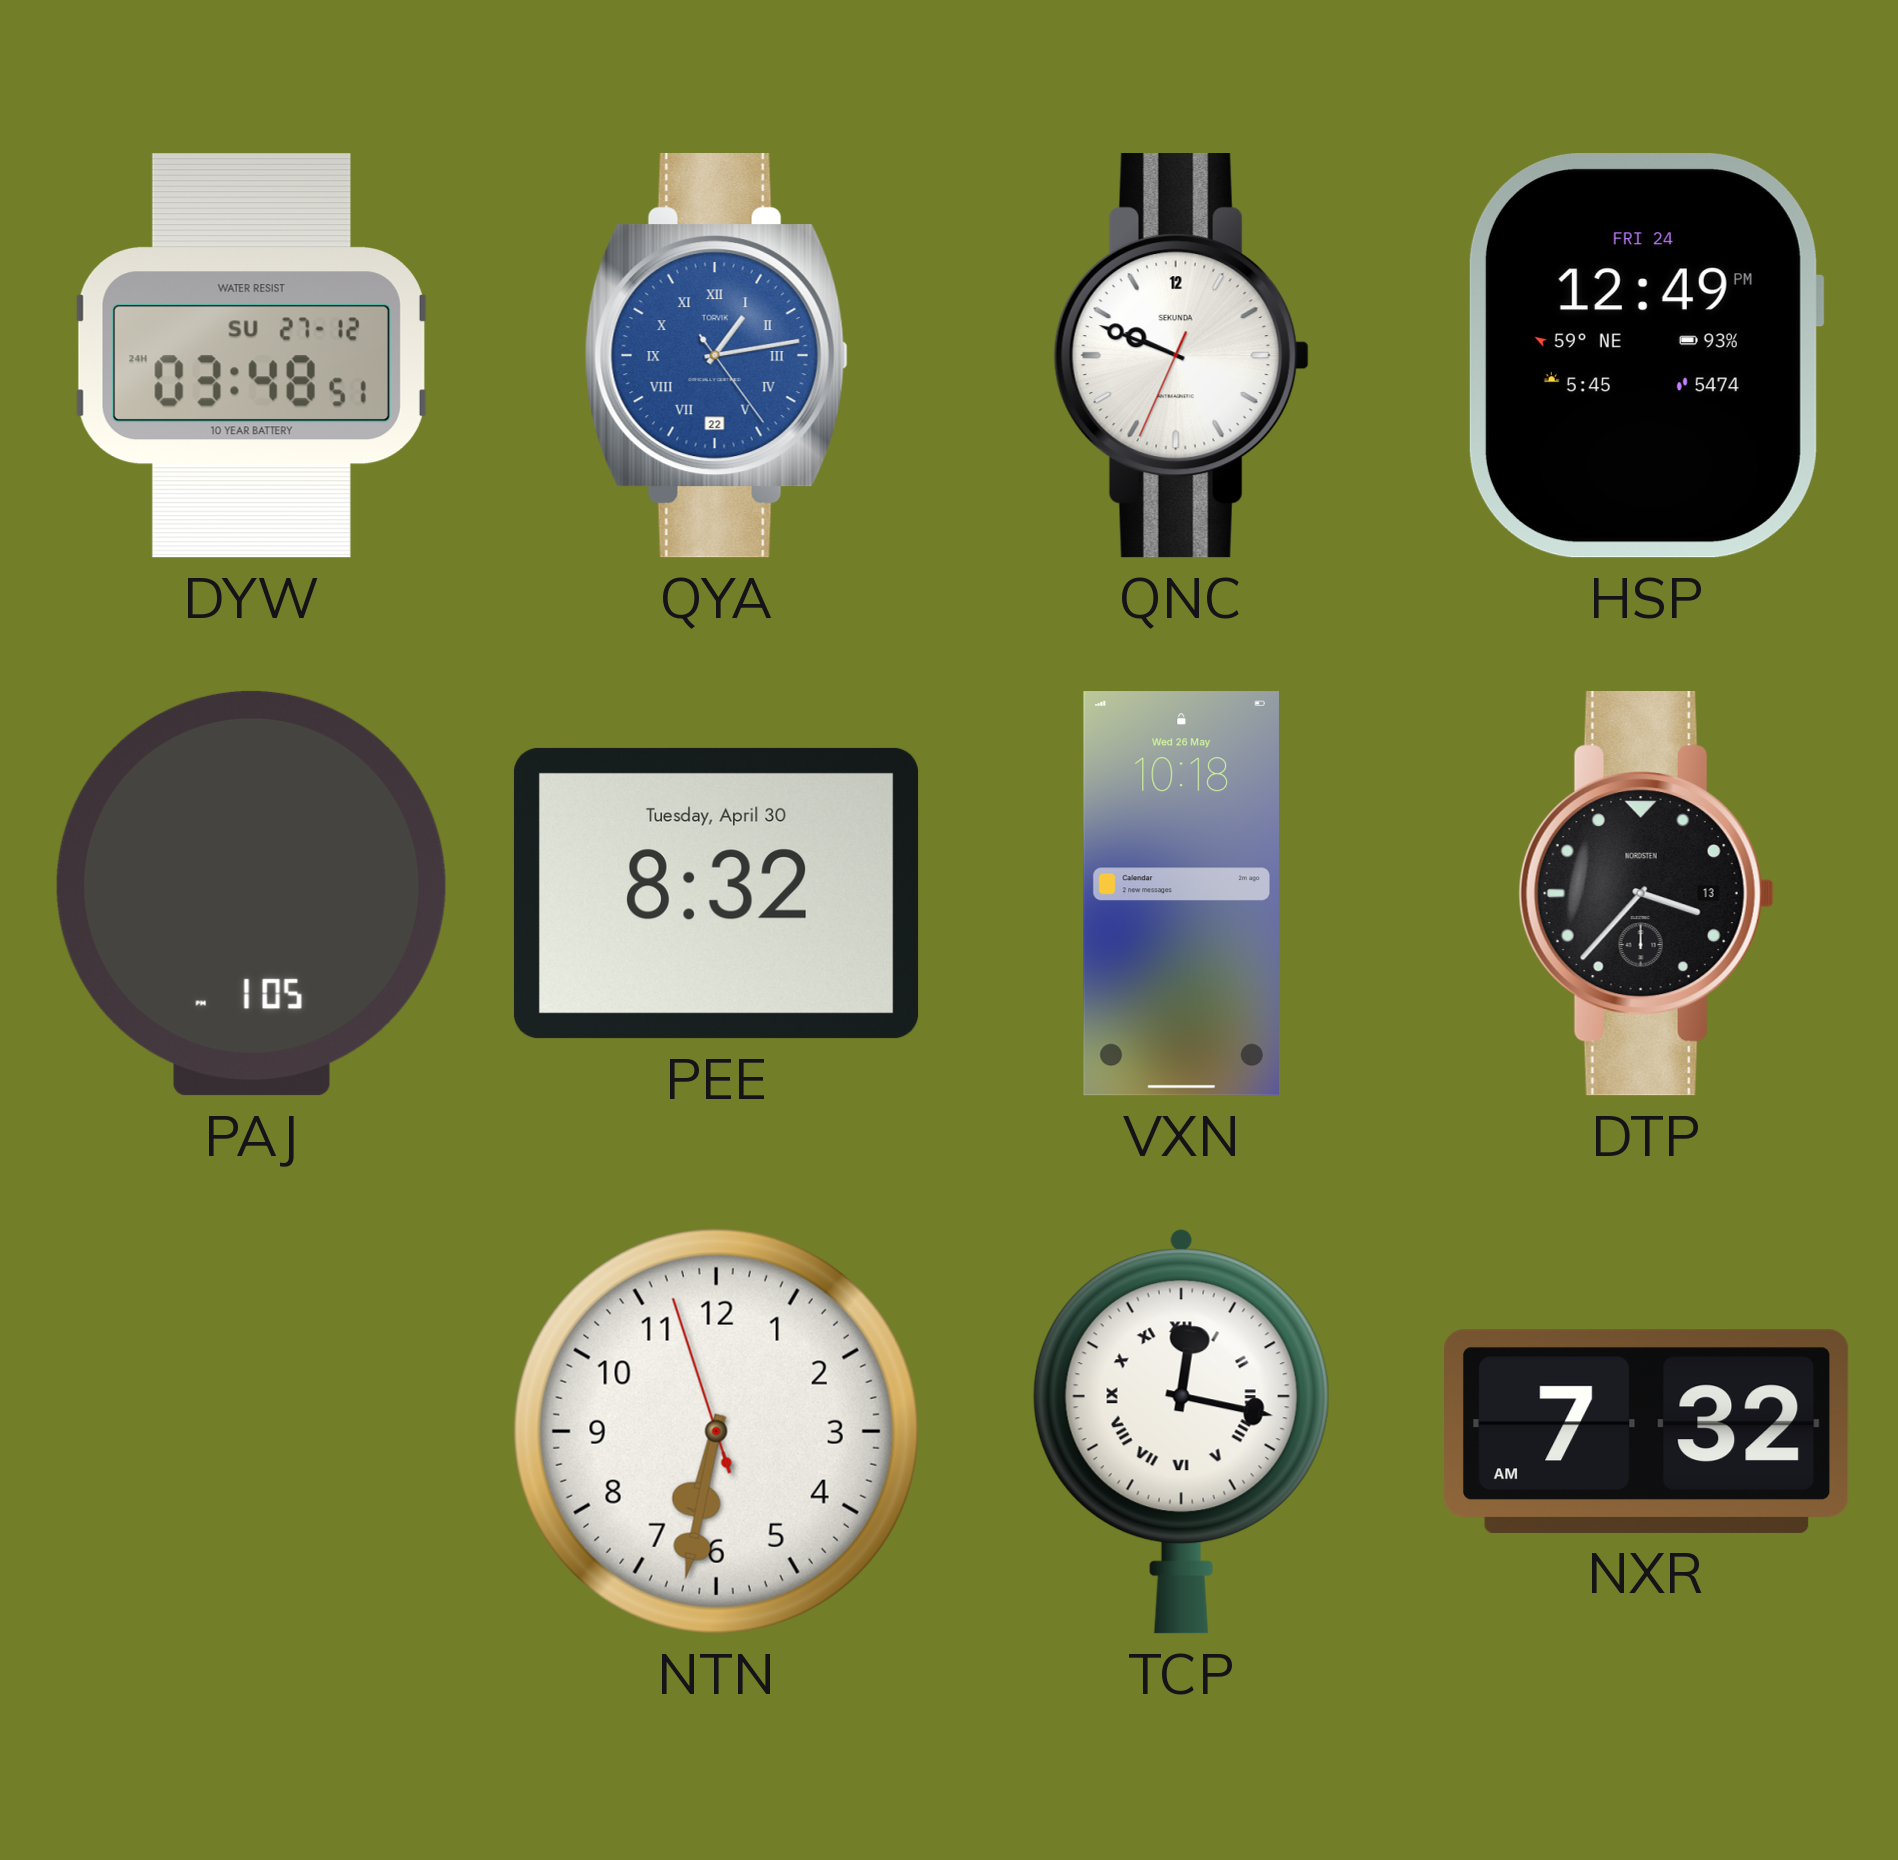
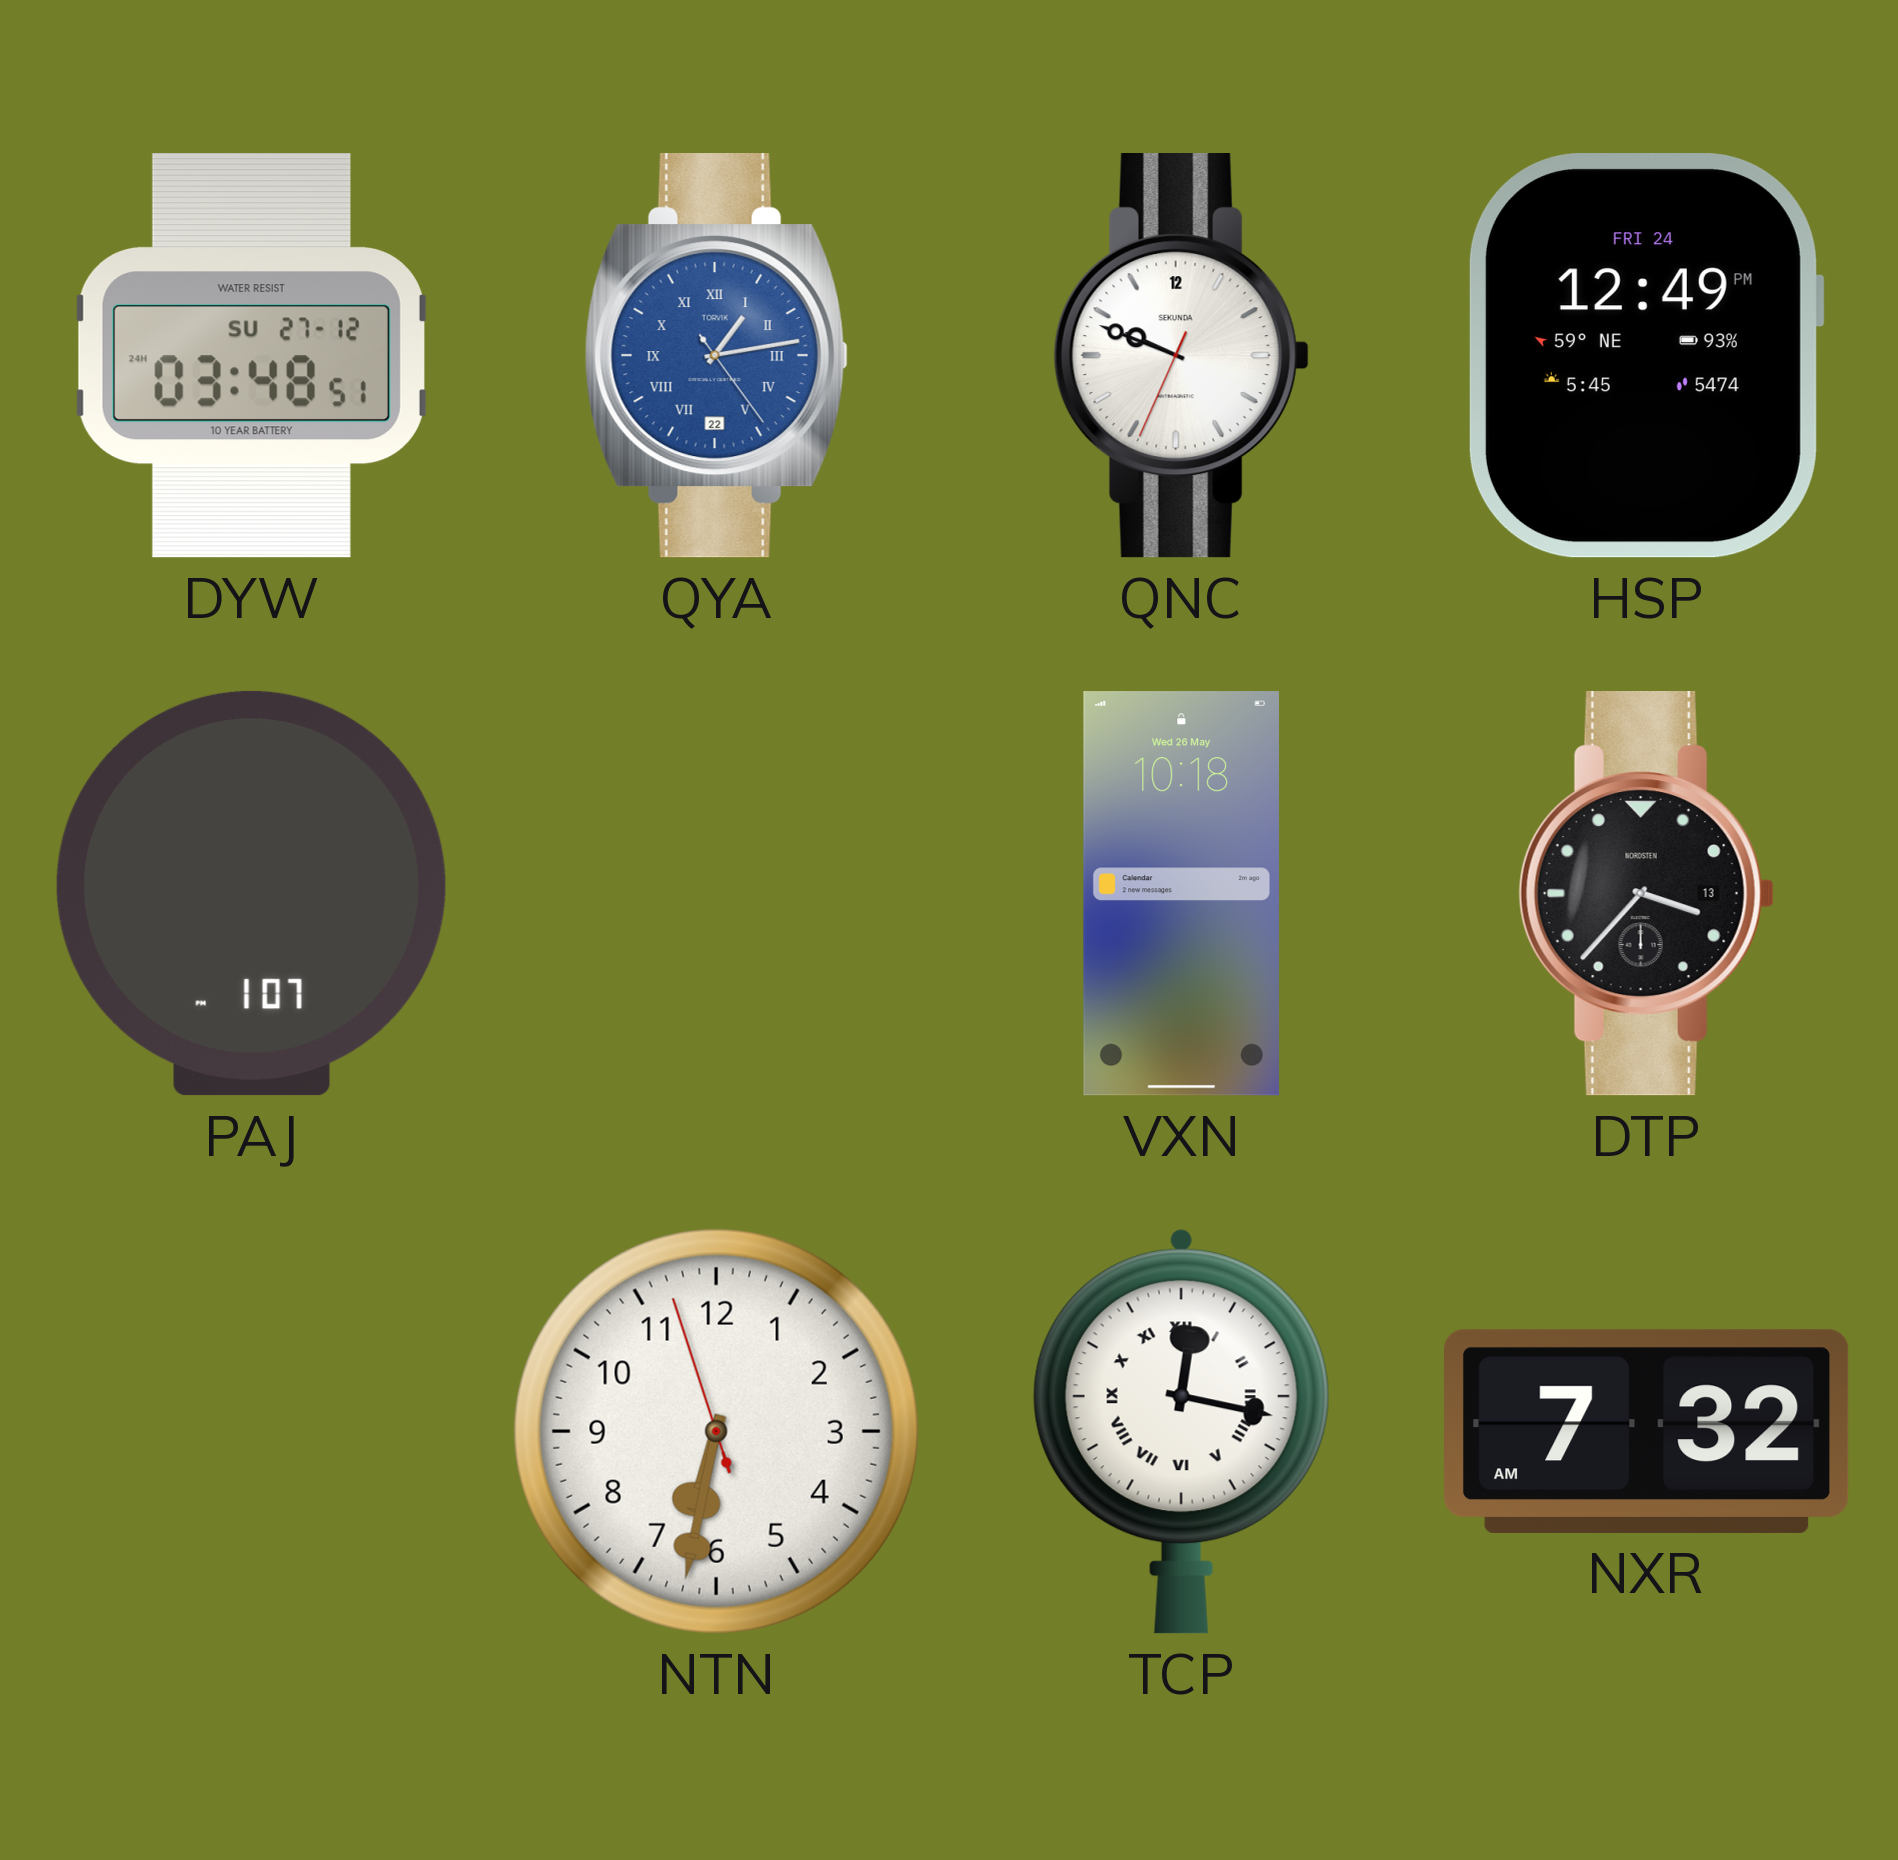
PAJ: 1:05 -> 1:07 (251, 893)
PEE: 8:32 -> none (716, 893)
